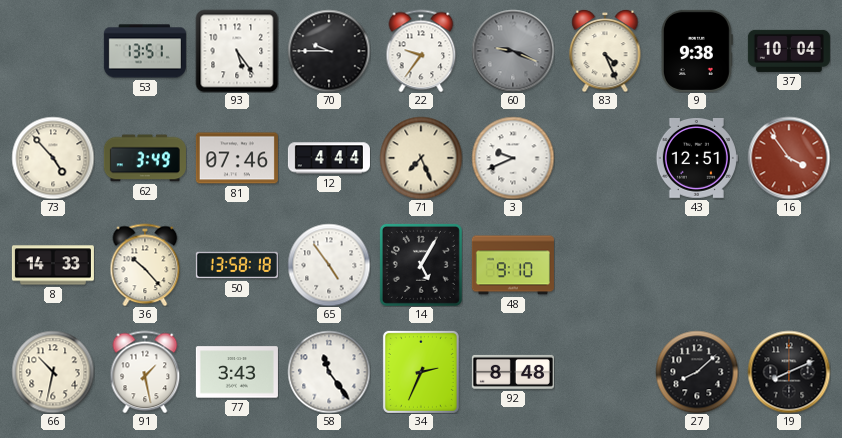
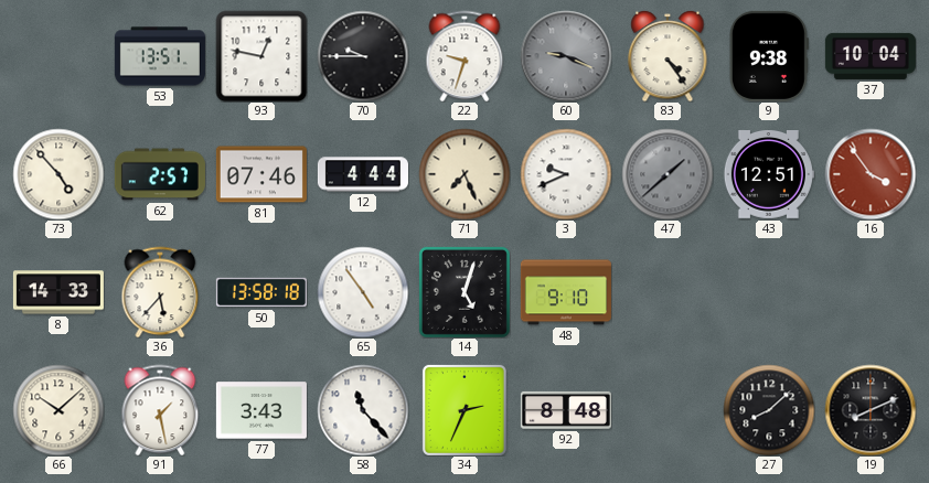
93: 5:24 -> 12:47 (261, 56)
22: 9:36 -> 9:33 (464, 56)
83: 4:26 -> 4:24 (668, 56)
62: 3:49 -> 2:57 (160, 174)
47: none -> 1:38 (668, 174)
36: 10:23 -> 5:37 (160, 292)
14: 5:05 -> 5:03 (464, 292)
66: 10:32 -> 10:08 (58, 410)
58: 11:24 -> 11:23 (363, 410)
